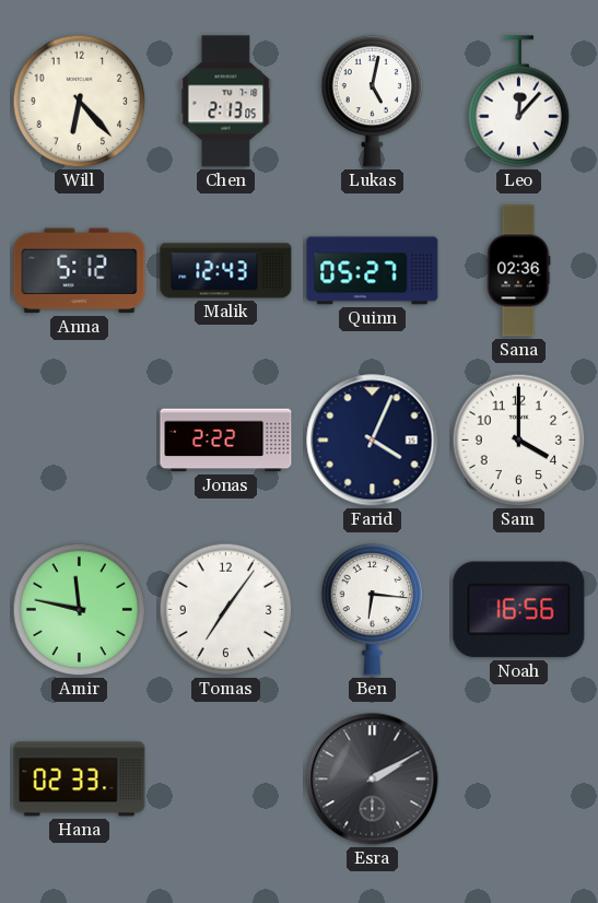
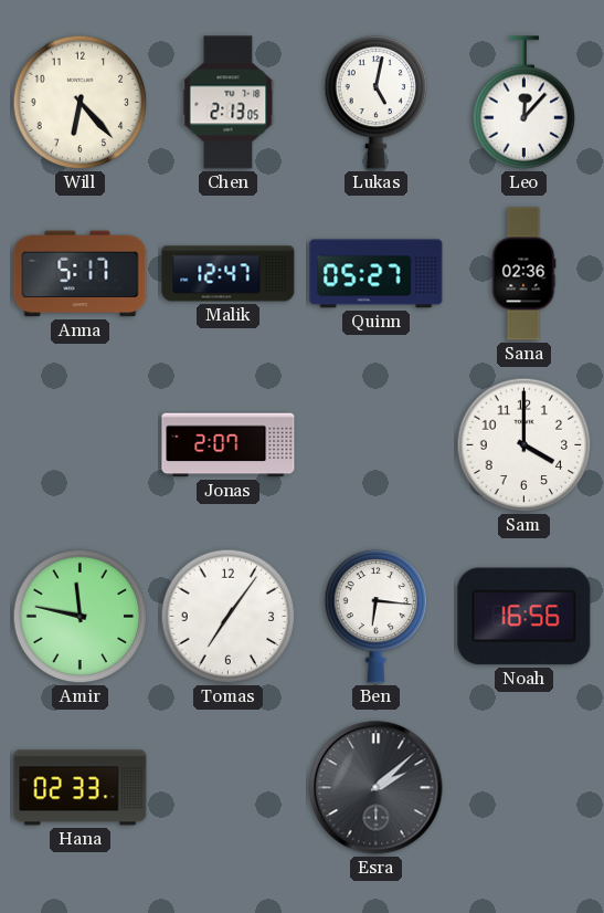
Anna: 5:12 -> 5:17 (81, 274)
Malik: 12:43 -> 12:47 (229, 274)
Jonas: 2:22 -> 2:07 (229, 445)
Farid: 4:04 -> none (373, 441)
Esra: 2:10 -> 2:08 (377, 788)
